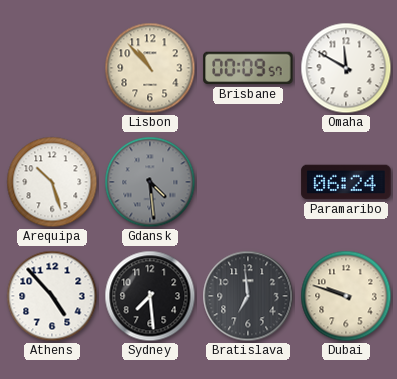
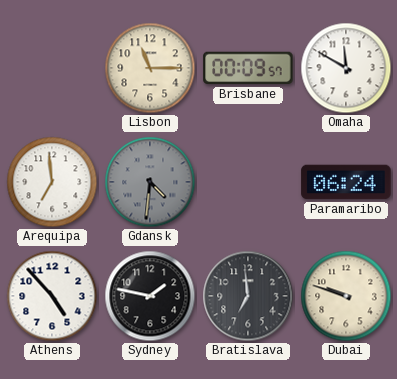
Lisbon: 10:53 -> 11:15 (150, 68)
Arequipa: 10:27 -> 6:59 (52, 182)
Gdansk: 4:29 -> 4:31 (150, 182)
Sydney: 7:29 -> 1:47 (150, 296)
